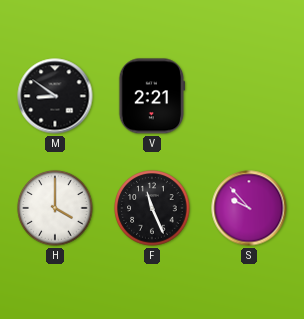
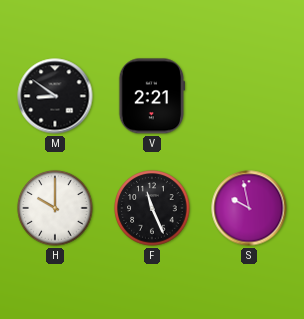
H: 4:00 -> 10:00 (55, 208)
S: 9:53 -> 9:58 (249, 208)
